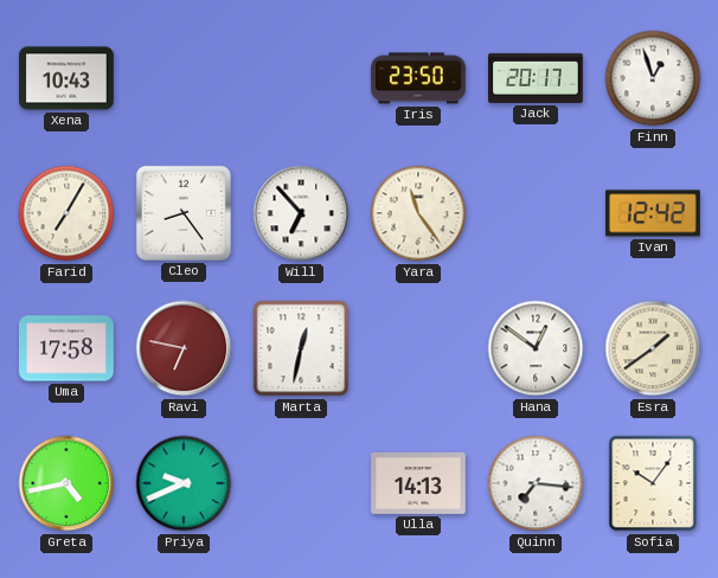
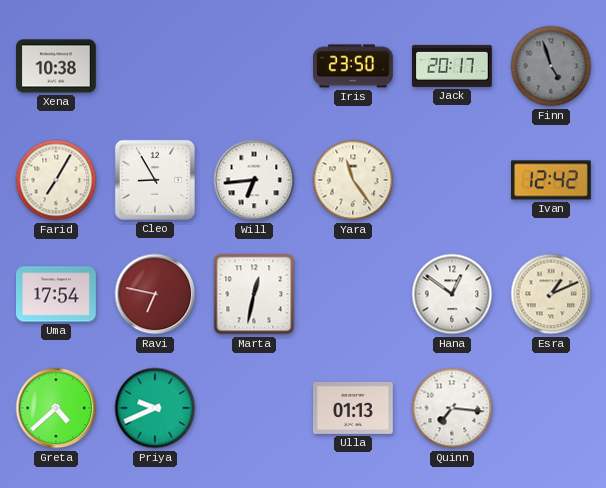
Xena: 10:43 -> 10:38 (56, 66)
Finn: 12:57 -> 4:57 (551, 66)
Finn dial: white -> grey (551, 66)
Cleo: 8:24 -> 8:55 (155, 180)
Will: 6:53 -> 6:44 (254, 180)
Uma: 17:58 -> 17:54 (56, 294)
Esra: 1:39 -> 1:11 (551, 294)
Greta: 4:43 -> 4:38 (56, 408)
Ulla: 14:13 -> 01:13 (353, 408)
Sofia: 10:06 -> none (653, 483)
